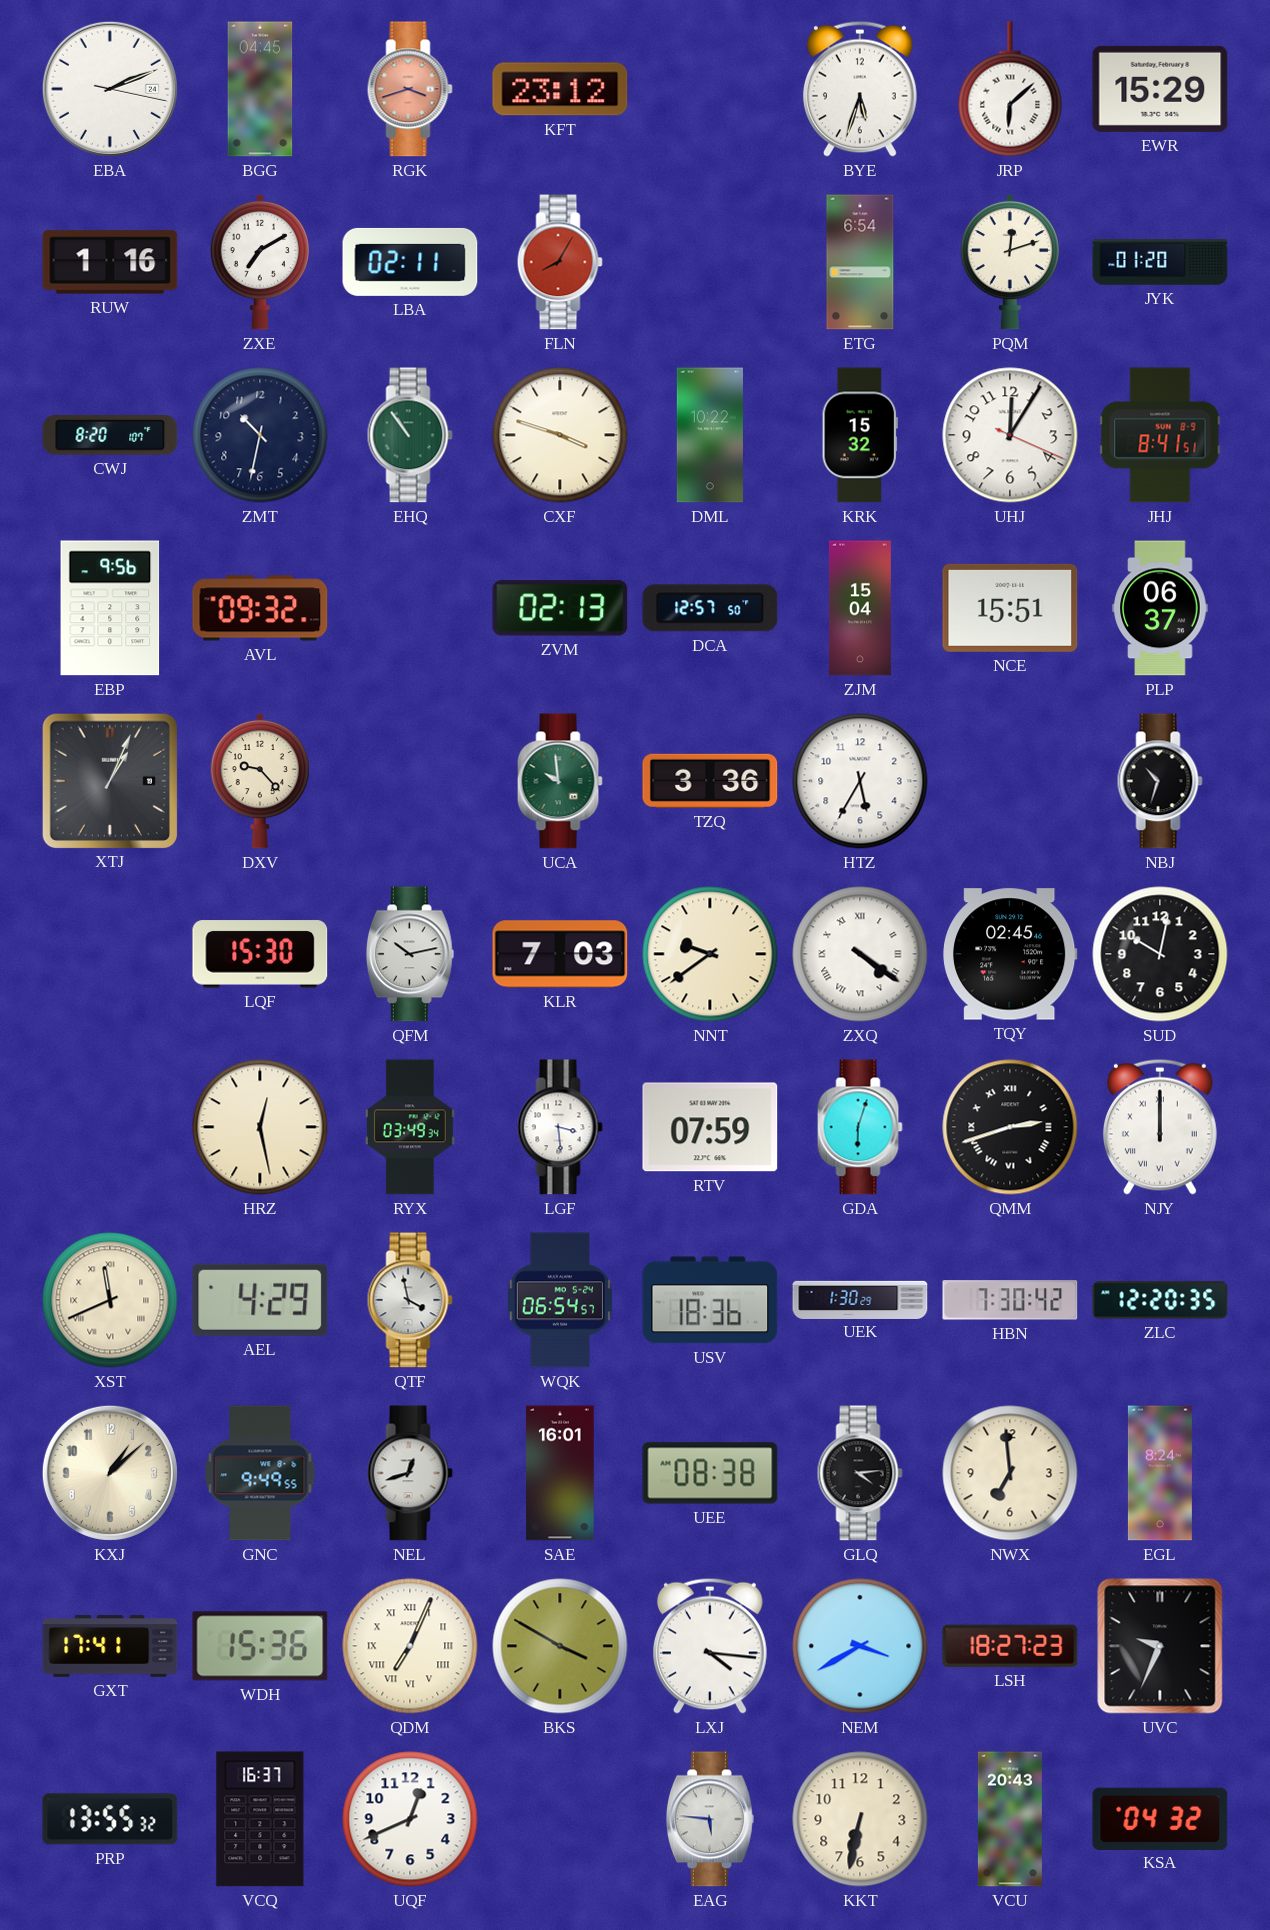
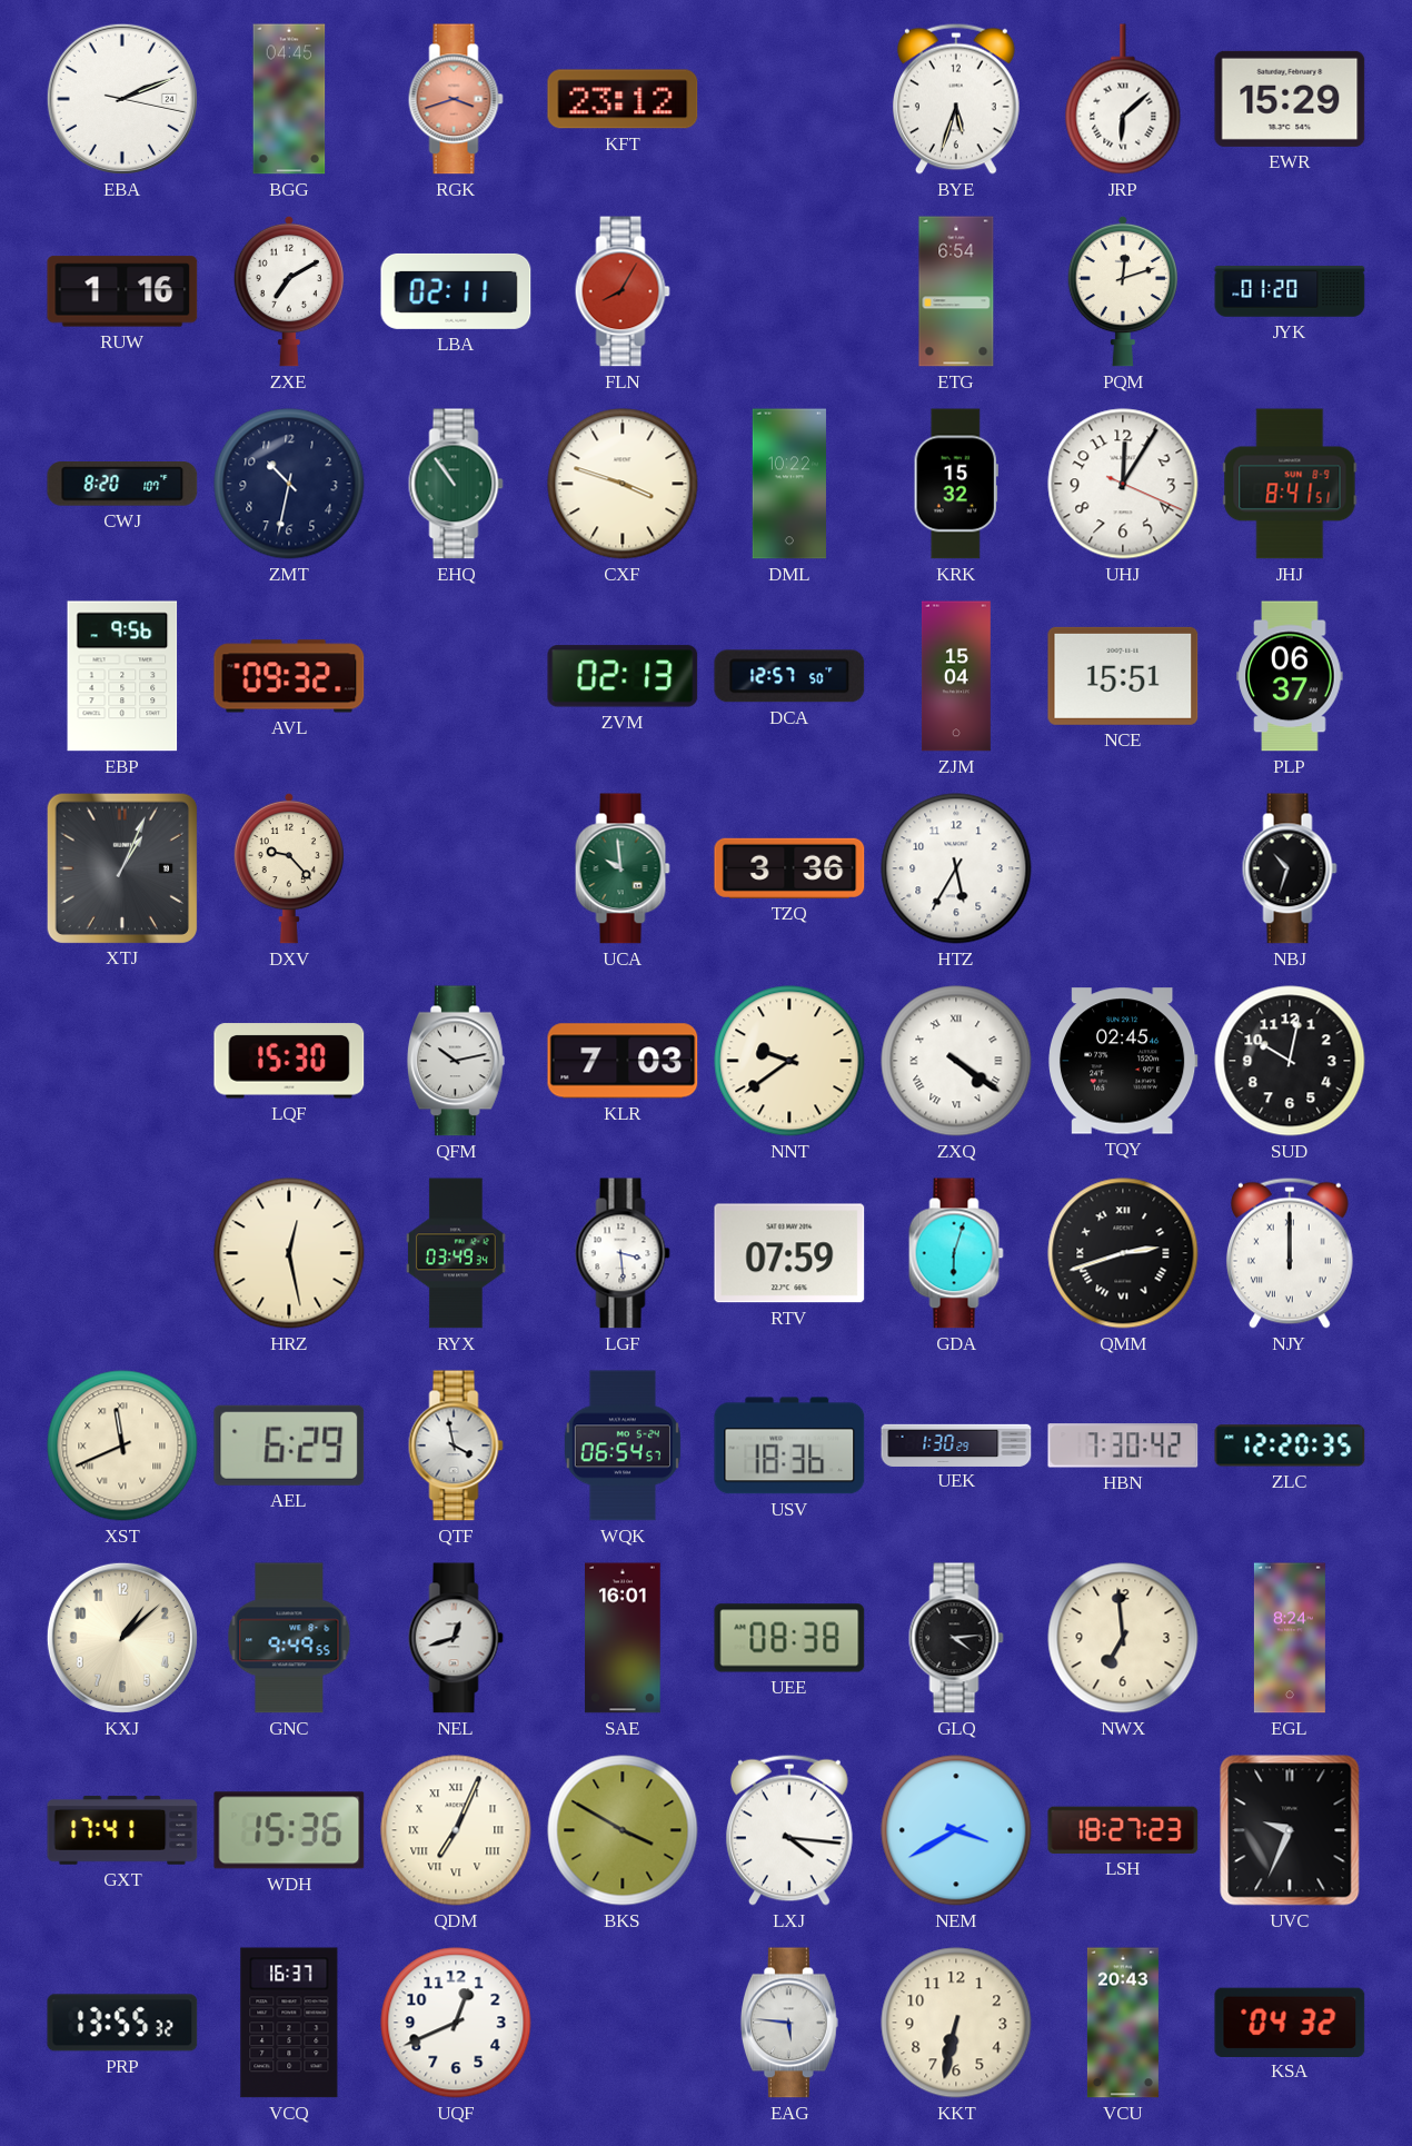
AEL: 4:29 -> 6:29 (289, 1445)
